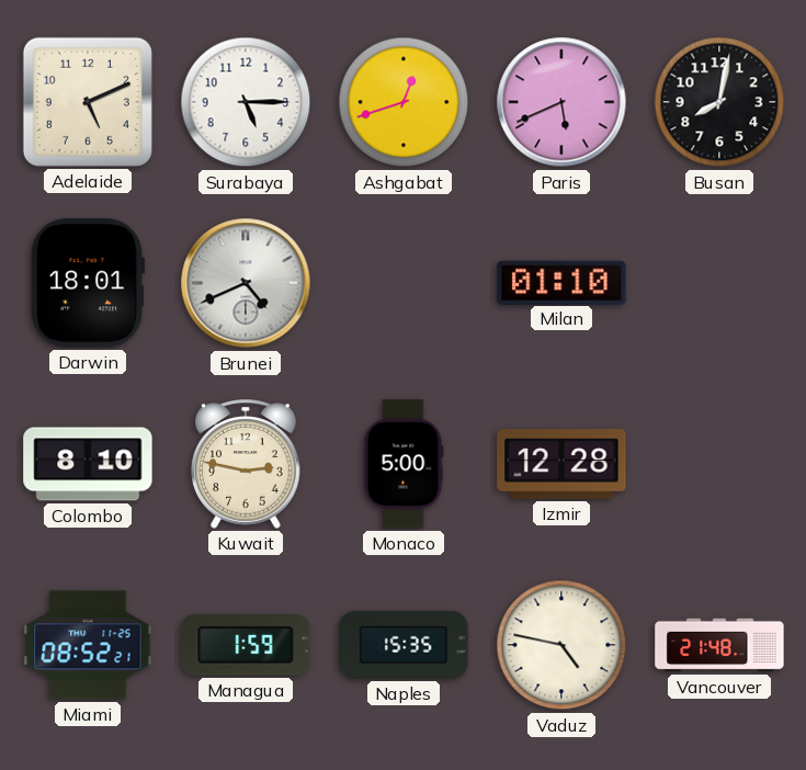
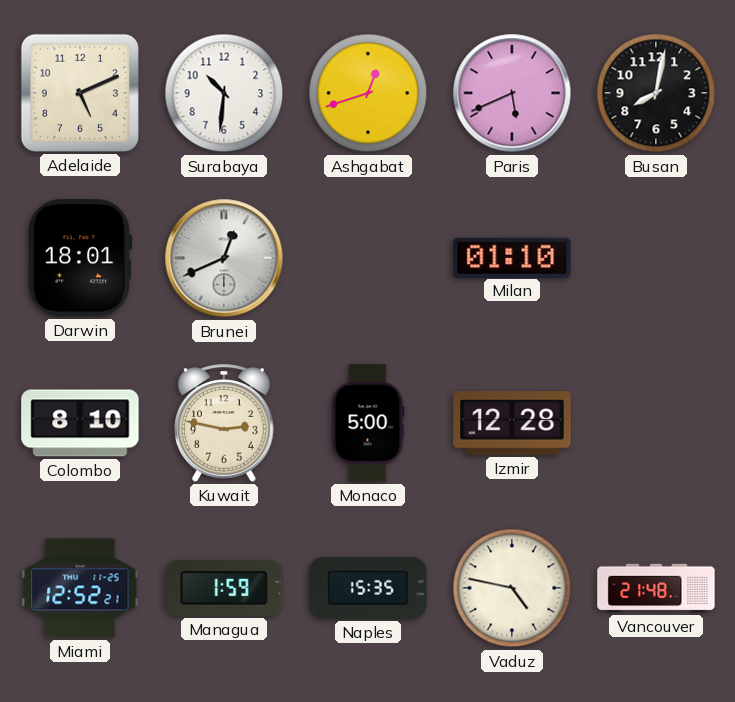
Surabaya: 5:15 -> 10:31 (224, 93)
Brunei: 4:41 -> 12:41 (224, 258)
Miami: 08:52 -> 12:52 (80, 588)
